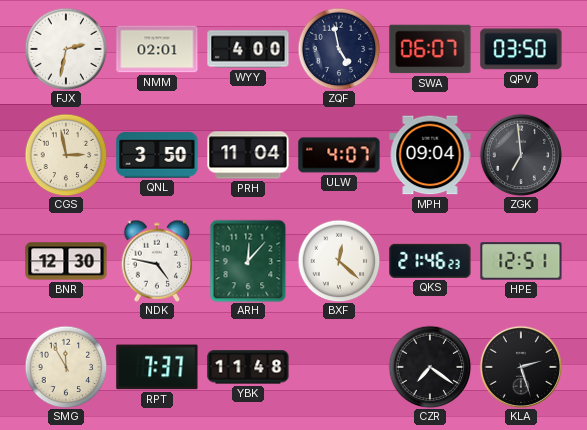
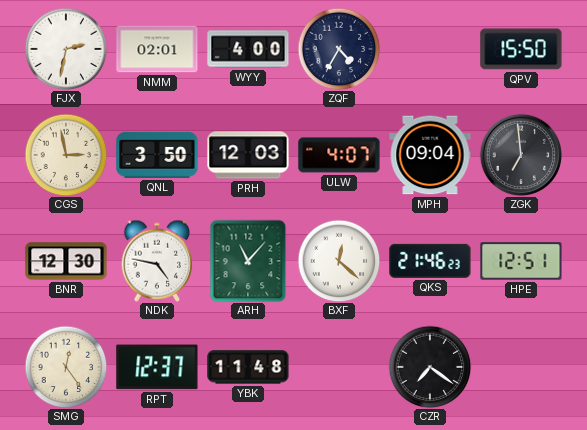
ZQF: 4:58 -> 4:35 (339, 49)
SWA: 06:07 -> none (430, 49)
QPV: 03:50 -> 15:50 (521, 49)
PRH: 11:04 -> 12:03 (248, 155)
ARH: 12:07 -> 11:07 (248, 261)
SMG: 11:55 -> 12:24 (66, 367)
RPT: 7:37 -> 12:37 (157, 367)
KLA: 2:27 -> none (520, 366)
